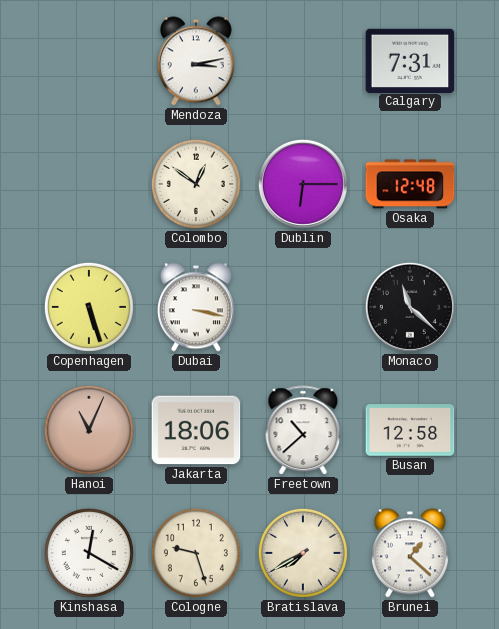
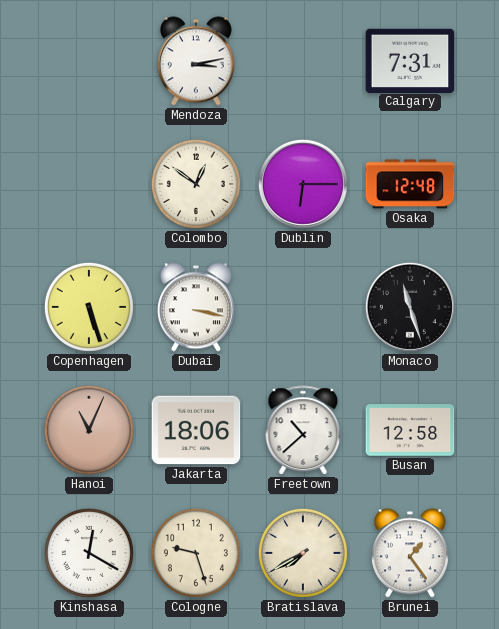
Monaco: 11:22 -> 11:27 (410, 307)
Brunei: 1:22 -> 1:24 (410, 553)
